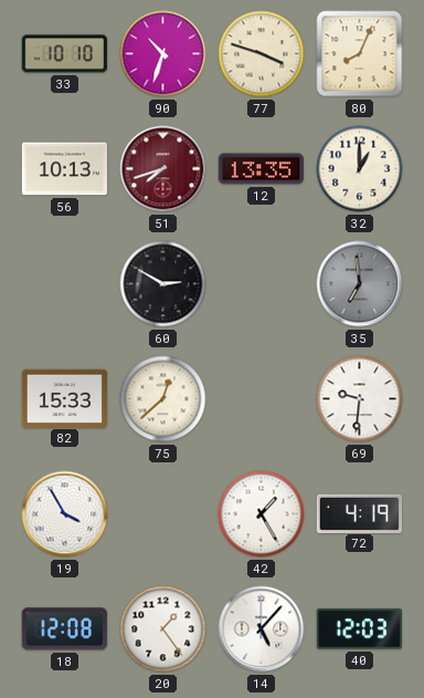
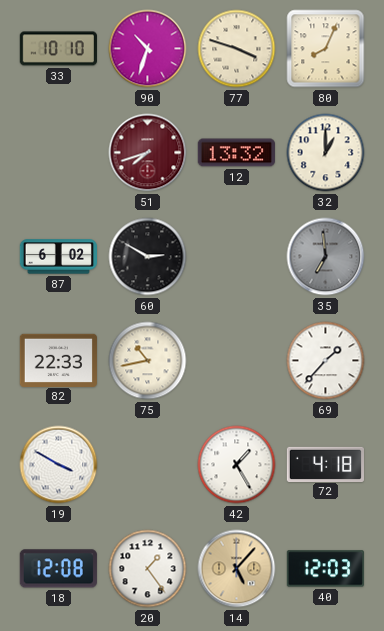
56: 10:13 -> none (64, 169)
12: 13:35 -> 13:32 (236, 153)
87: none -> 6:02 (58, 257)
82: 15:33 -> 22:33 (58, 360)
75: 12:38 -> 10:43 (148, 361)
69: 9:31 -> 1:37 (326, 361)
19: 3:55 -> 3:50 (59, 465)
72: 4:19 -> 4:18 (325, 464)
14 dial: white -> champagne (237, 569)
